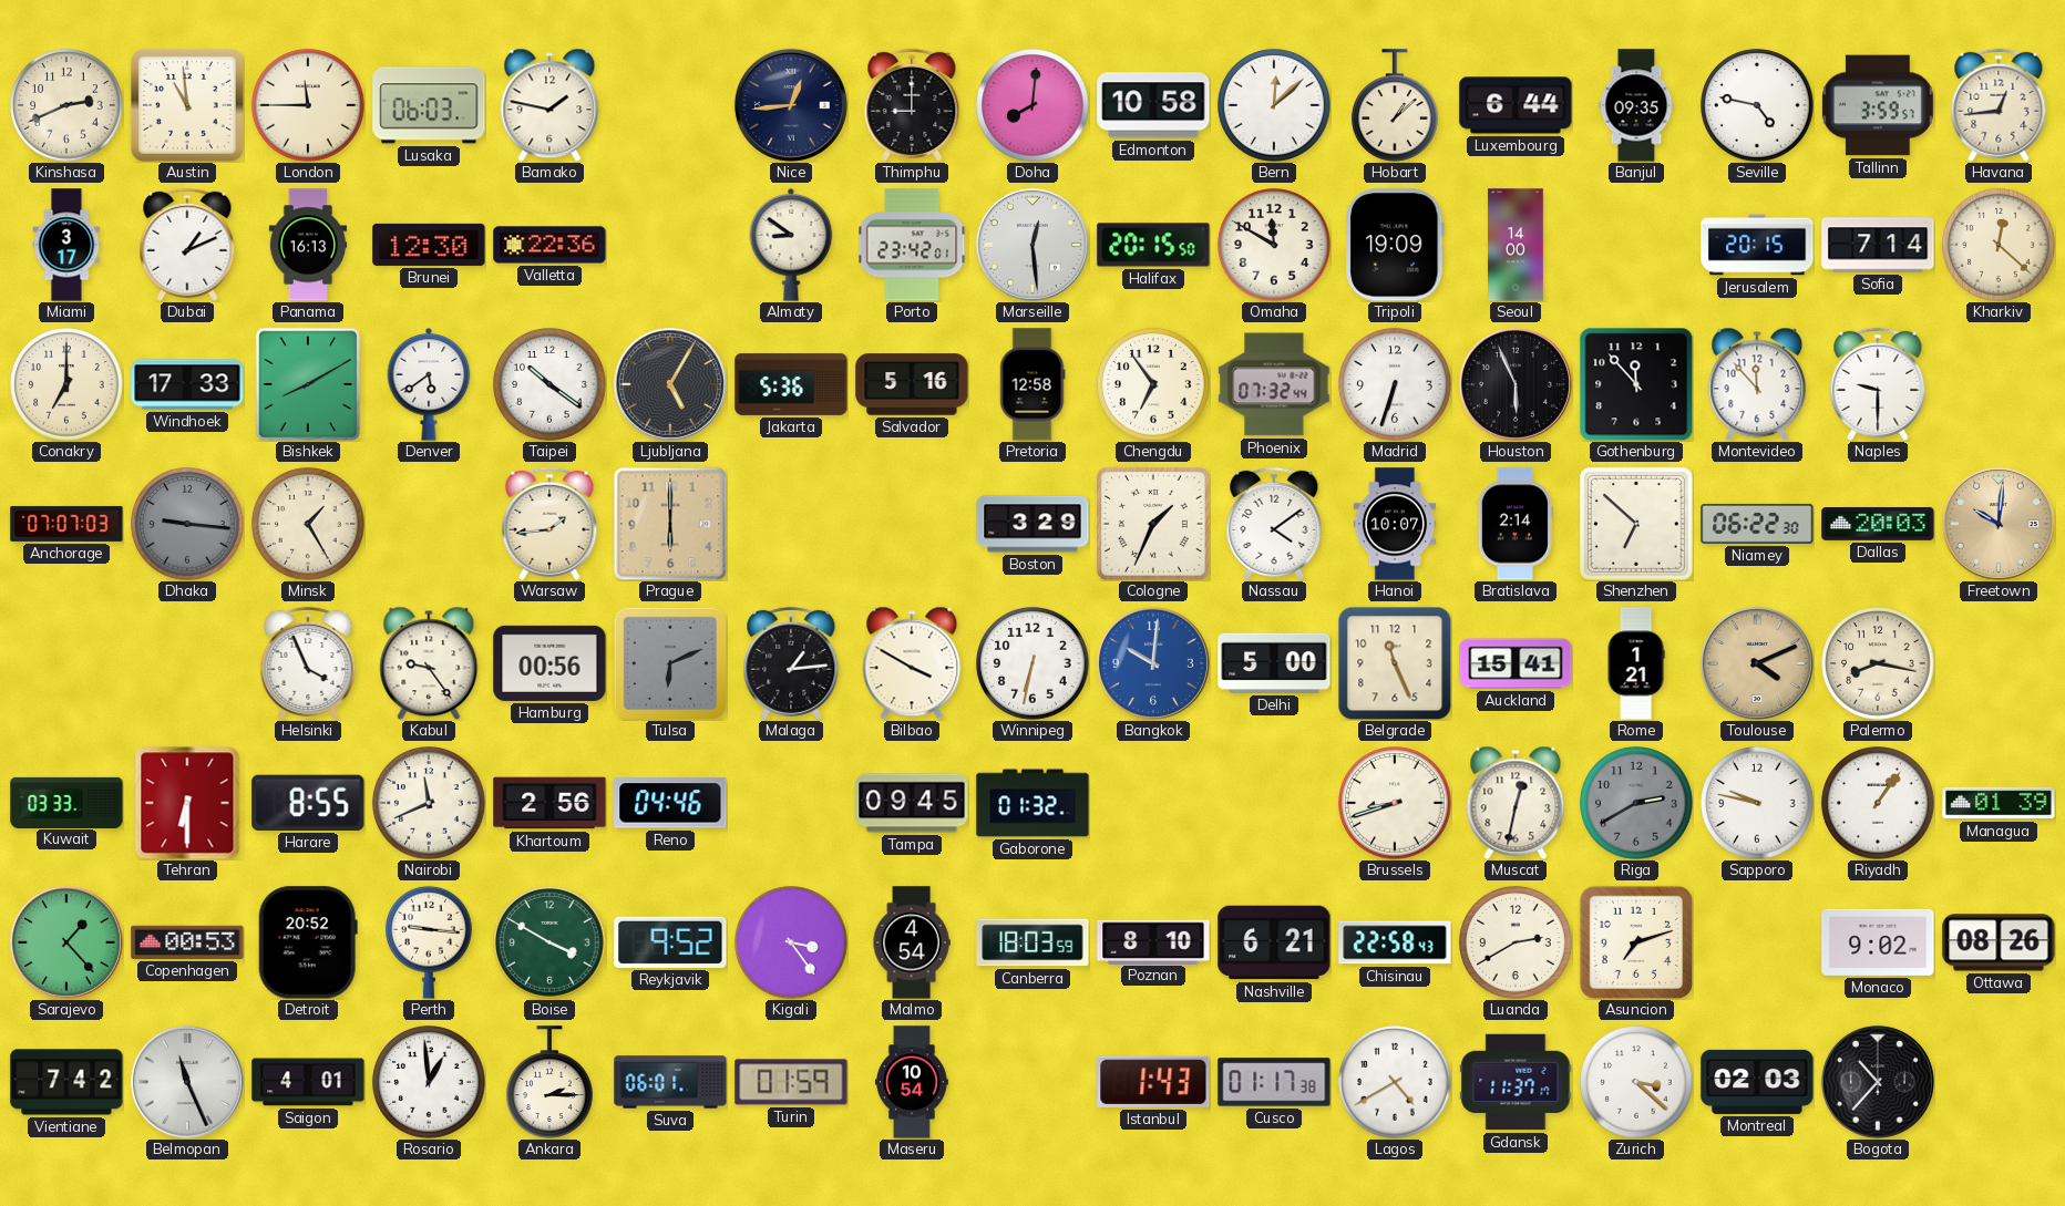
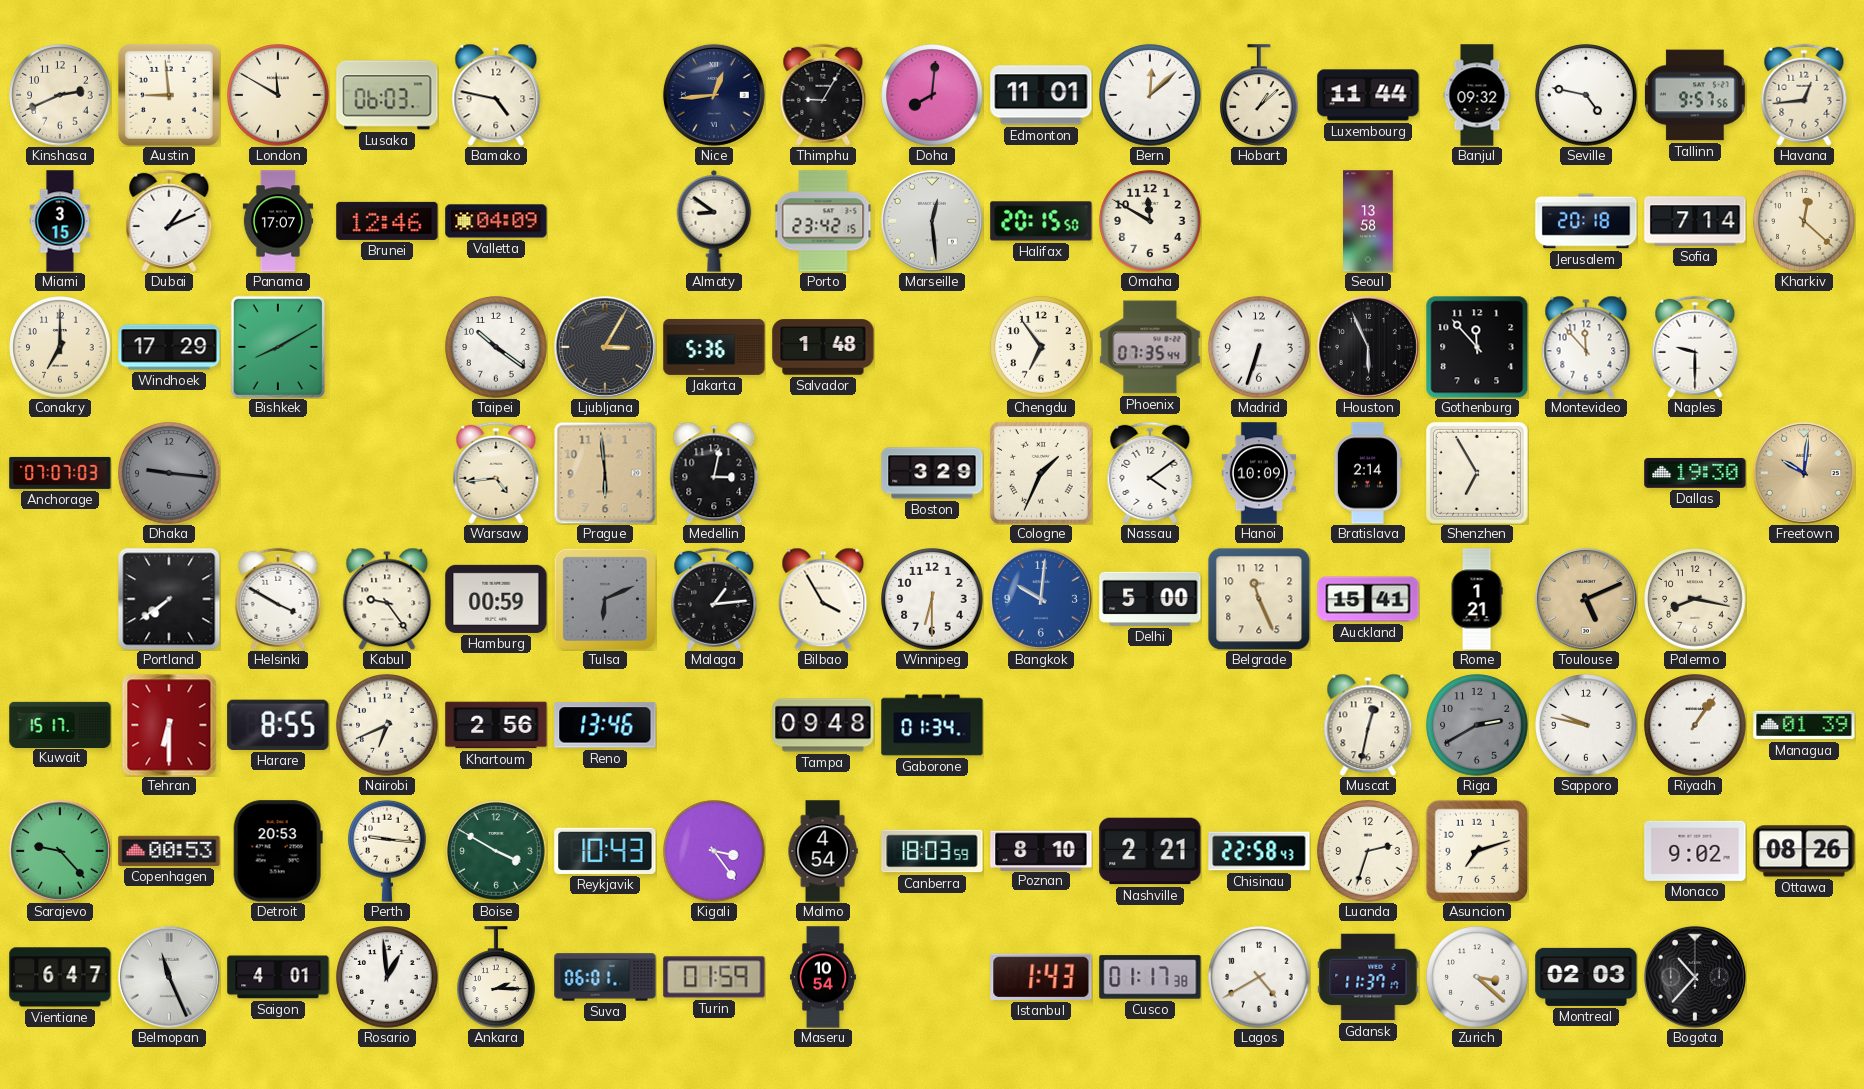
Austin: 10:59 -> 8:59 (169, 95)
London: 11:45 -> 11:50 (278, 95)
Bamako: 1:47 -> 4:47 (496, 95)
Thimphu: 9:00 -> 9:05 (823, 95)
Edmonton: 10:58 -> 11:01 (1041, 95)
Luxembourg: 6:44 -> 11:44 (1368, 95)
Banjul: 09:35 -> 09:32 (1477, 95)
Tallinn: 3:59 -> 9:57 (1696, 95)
Miami: 3:17 -> 3:15 (60, 221)
Panama: 16:13 -> 17:07 (278, 221)
Brunei: 12:30 -> 12:46 (387, 221)
Valletta: 22:36 -> 04:09 (496, 221)
Porto: 23:42:01 -> 23:42:15 (823, 221)
Tripoli: 19:09 -> none (1395, 245)
Seoul: 14:00 -> 13:58 (1368, 221)
Jerusalem: 20:15 -> 20:18 (1586, 221)
Windhoek: 17:33 -> 17:29 (169, 347)
Denver: 5:39 -> none (429, 384)
Ljubljana: 5:05 -> 3:05 (605, 347)
Salvador: 5:16 -> 1:48 (823, 347)
Pretoria: 12:58 -> none (1032, 384)
Phoenix: 07:32 -> 07:35 (1150, 347)
Minsk: 1:25 -> none (308, 524)
Warsaw: 1:44 -> 4:44 (496, 473)
Prague: 6:00 -> 5:59 (605, 473)
Medellin: none -> 3:02 (714, 473)
Hanoi: 10:07 -> 10:09 (1259, 473)
Shenzhen: 6:52 -> 6:55 (1477, 473)
Niamey: 06:22 -> none (1757, 524)
Dallas: 20:03 -> 19:30 (1695, 473)
Portland: none -> 7:39 (169, 599)
Helsinki: 3:56 -> 3:50 (278, 599)
Hamburg: 00:56 -> 00:59 (496, 599)
Bilbao: 3:50 -> 3:55 (823, 599)
Winnipeg: 6:32 -> 6:30 (932, 599)
Toulouse: 4:11 -> 5:11 (1586, 599)
Kuwait: 03:33 -> 15:17 (60, 724)
Nairobi: 11:41 -> 6:41 (387, 725)
Reno: 04:46 -> 13:46 (605, 725)
Tampa: 09:45 -> 09:48 (823, 725)
Gaborone: 01:32 -> 01:34 (932, 725)
Brussels: 8:42 -> none (1395, 803)
Sarajevo: 1:23 -> 9:23 (60, 851)
Detroit: 20:52 -> 20:53 (278, 851)
Reykjavik: 9:52 -> 10:43 (605, 851)
Nashville: 6:21 -> 2:21 (1150, 851)
Luanda: 2:40 -> 2:33 (1368, 851)
Vientiane: 7:42 -> 6:47 (60, 977)
